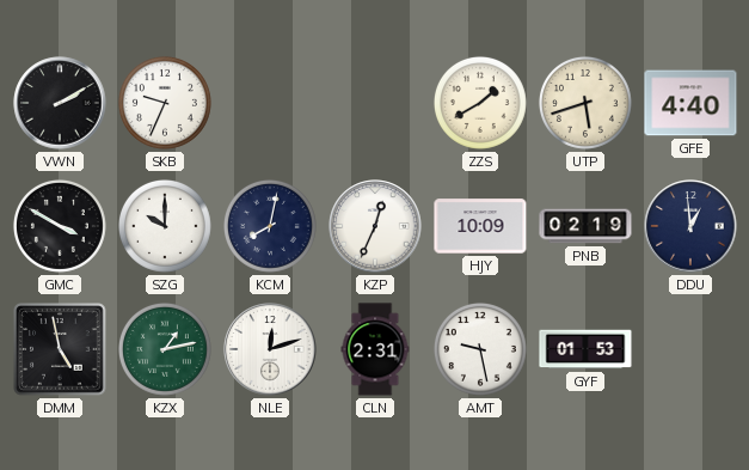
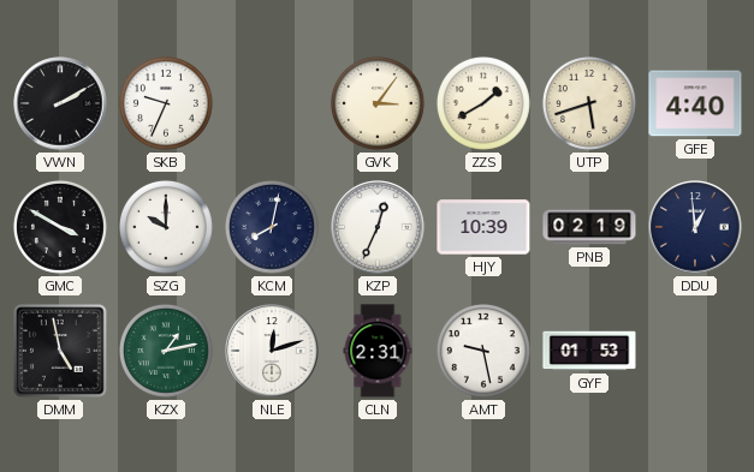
GVK: none -> 3:06 (378, 103)
HJY: 10:09 -> 10:39 (483, 227)
